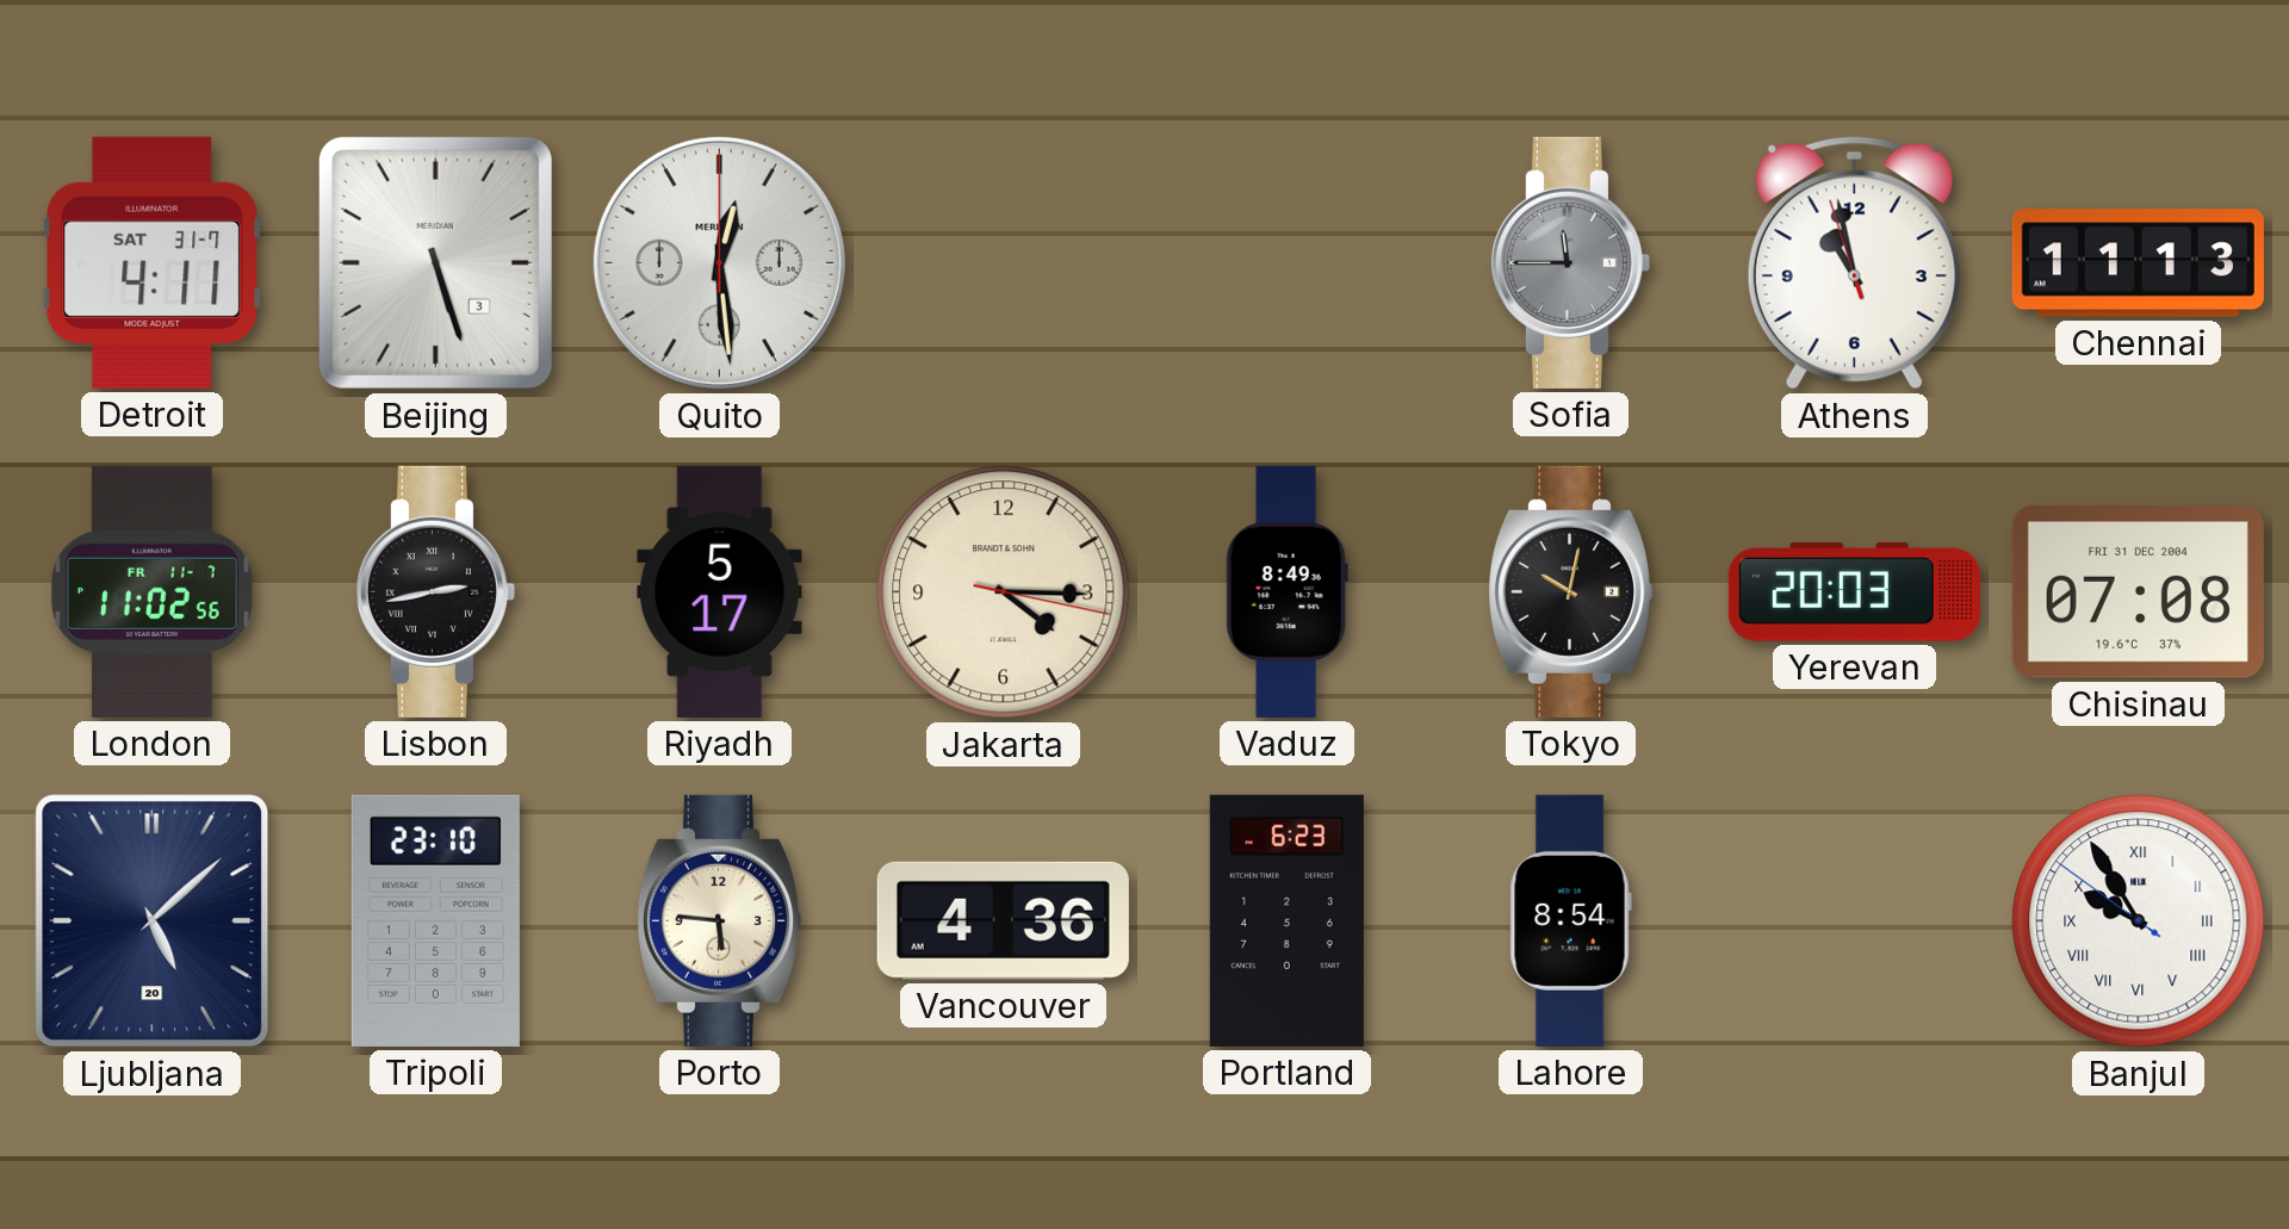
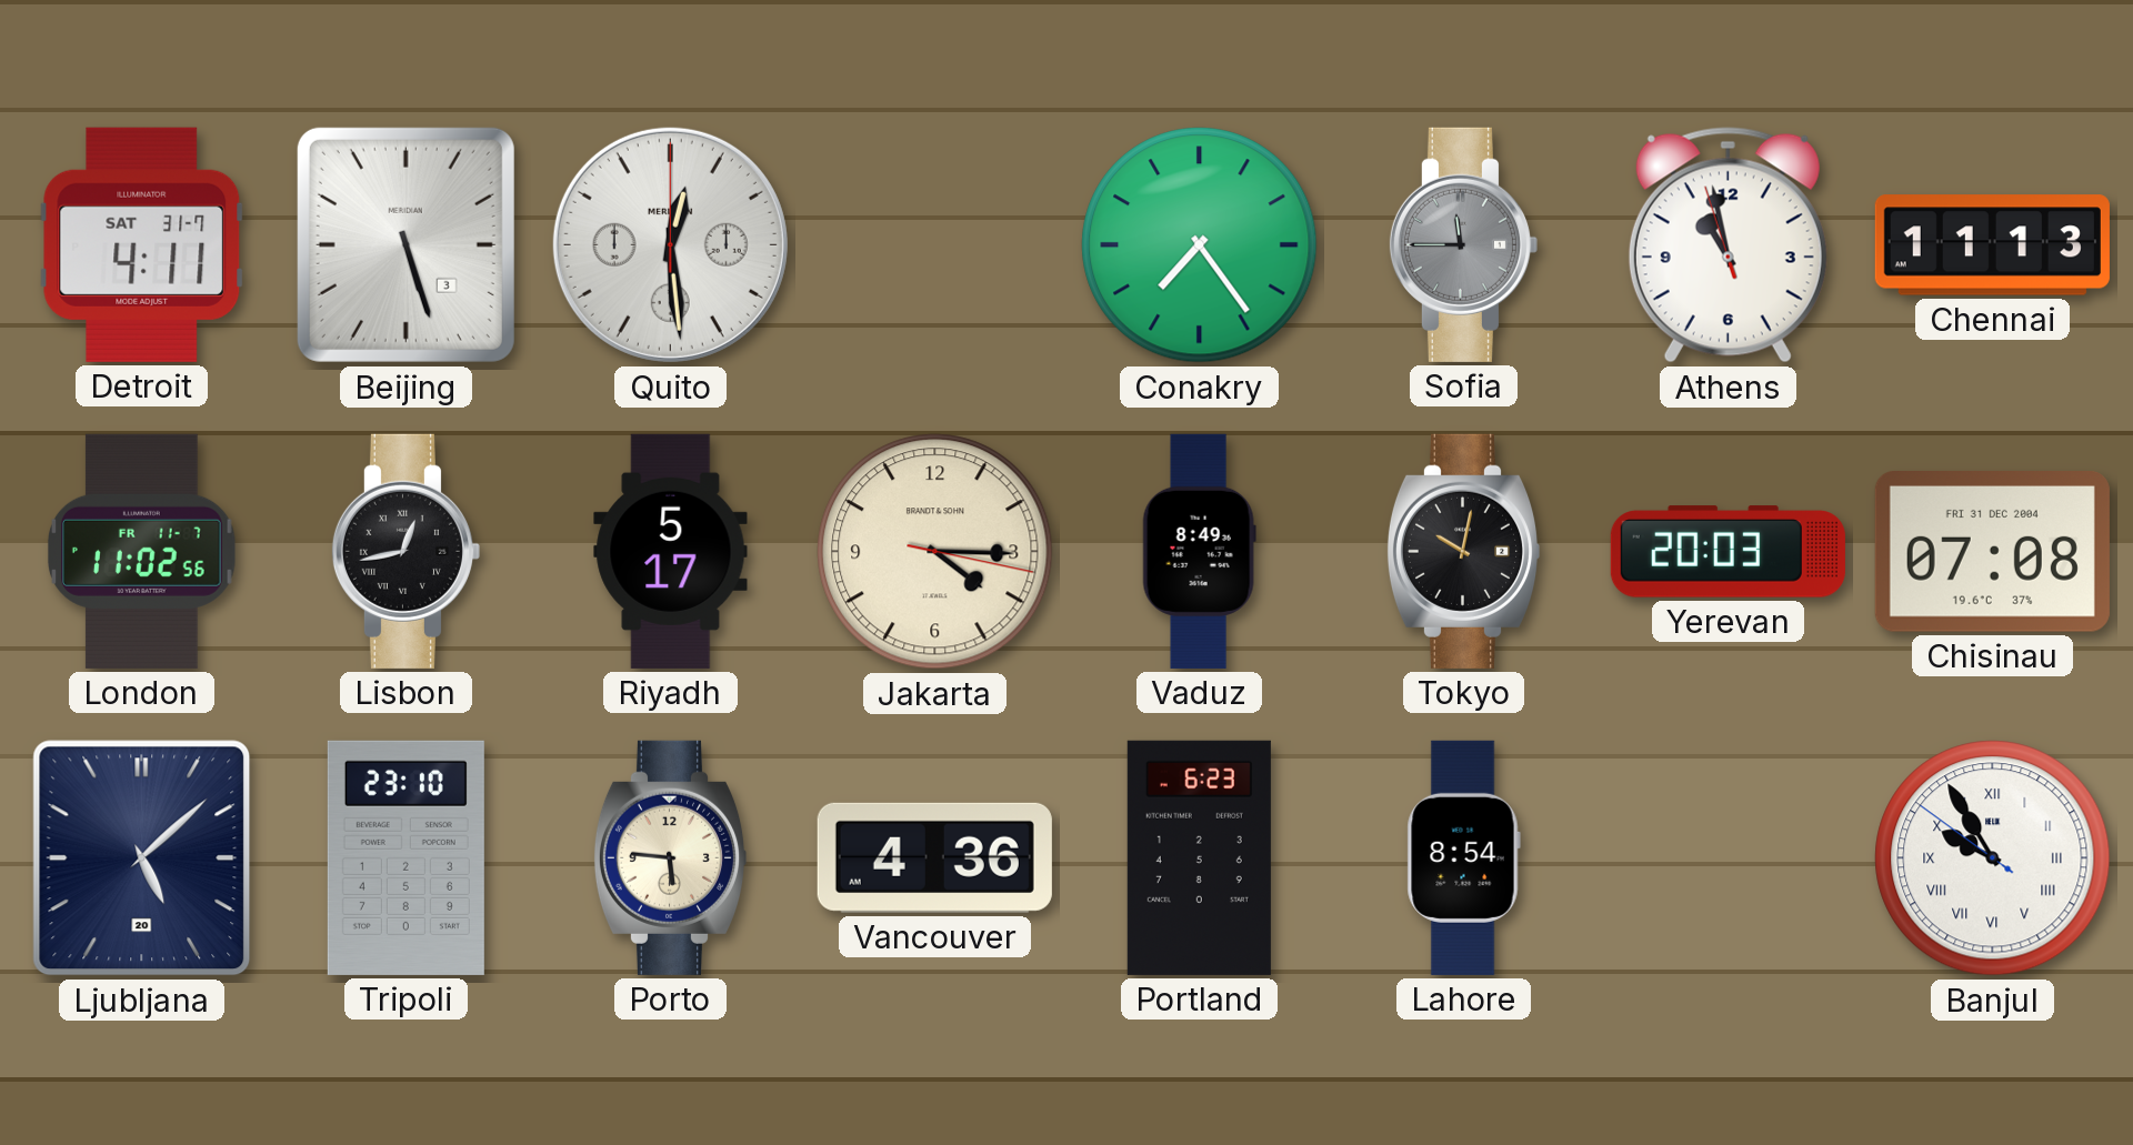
Conakry: none -> 7:24 (1200, 245)
Lisbon: 2:43 -> 12:43 (405, 551)
